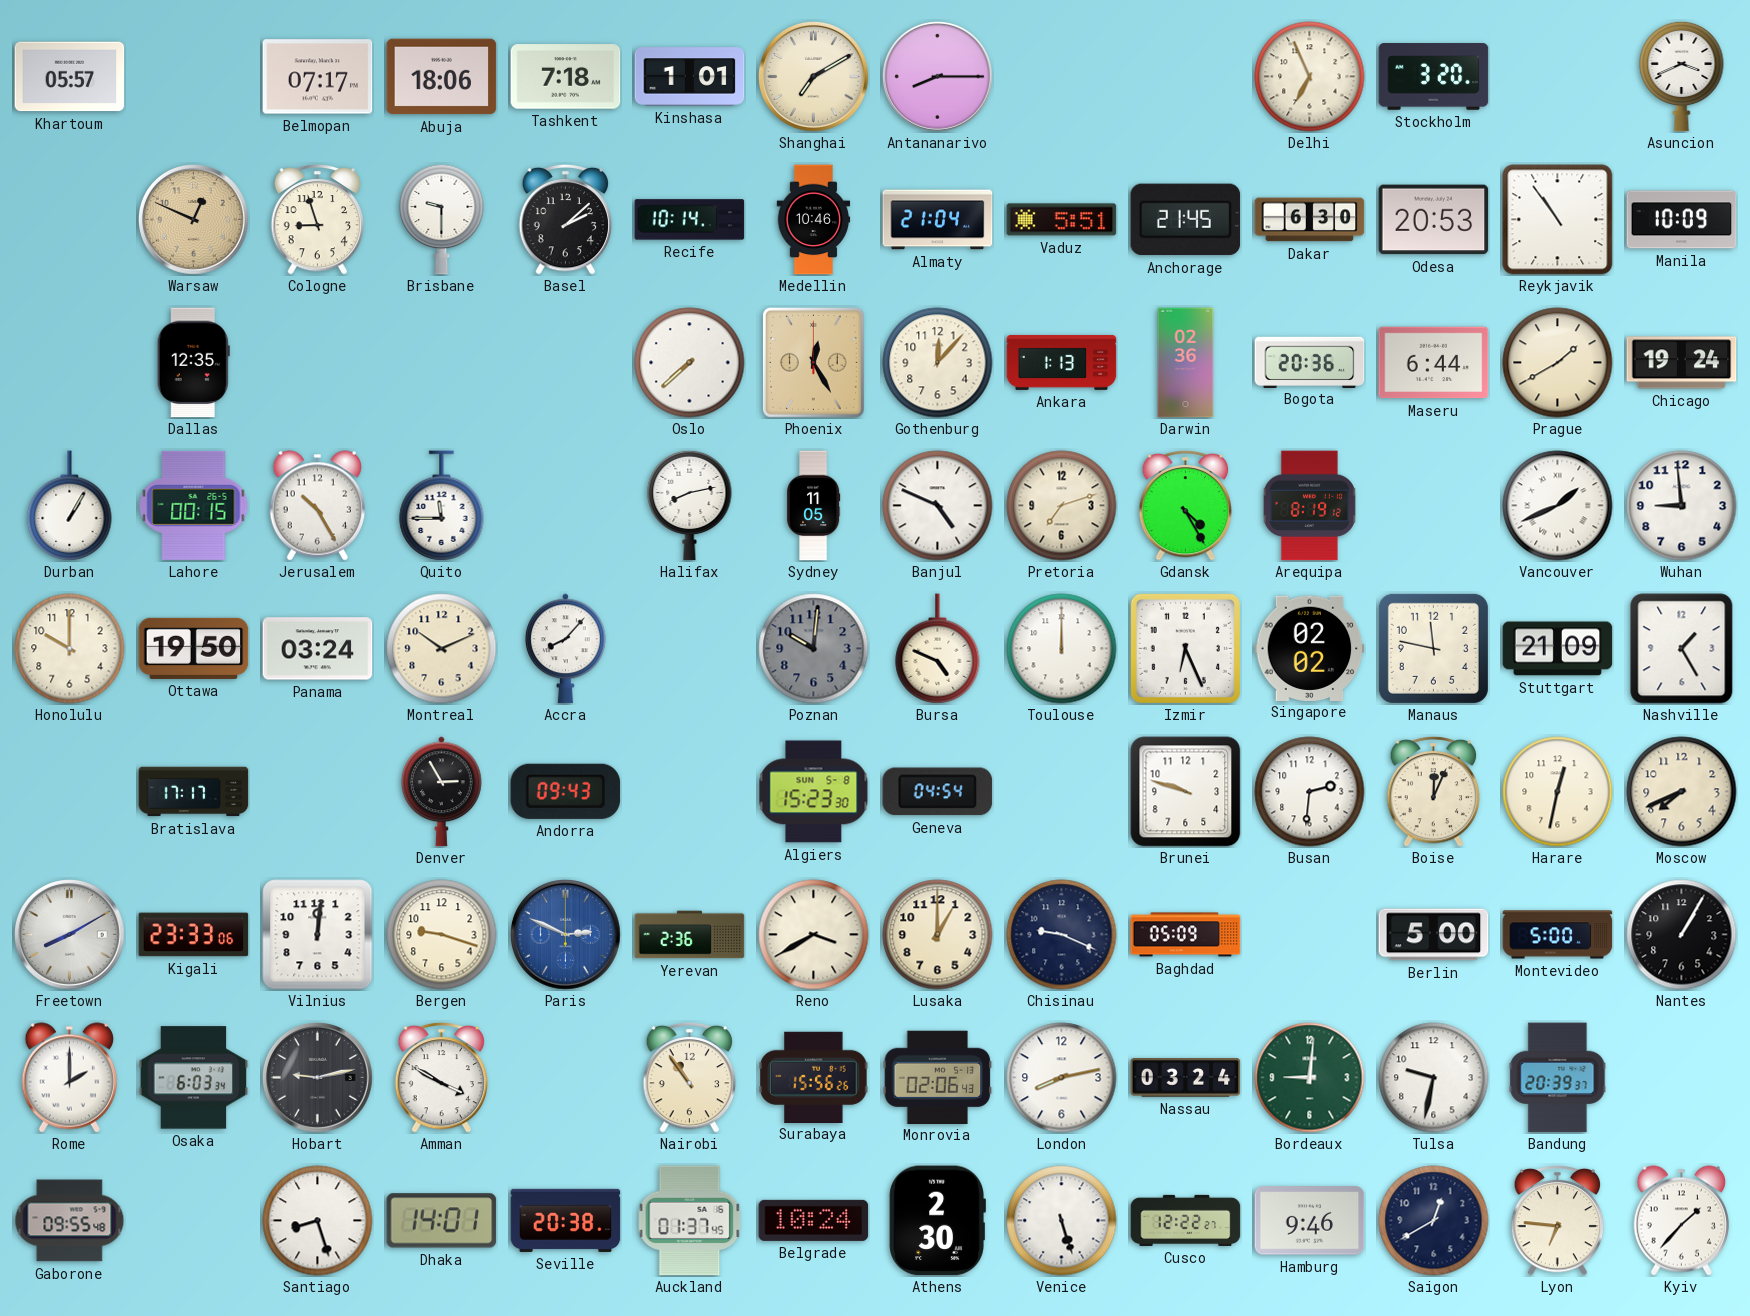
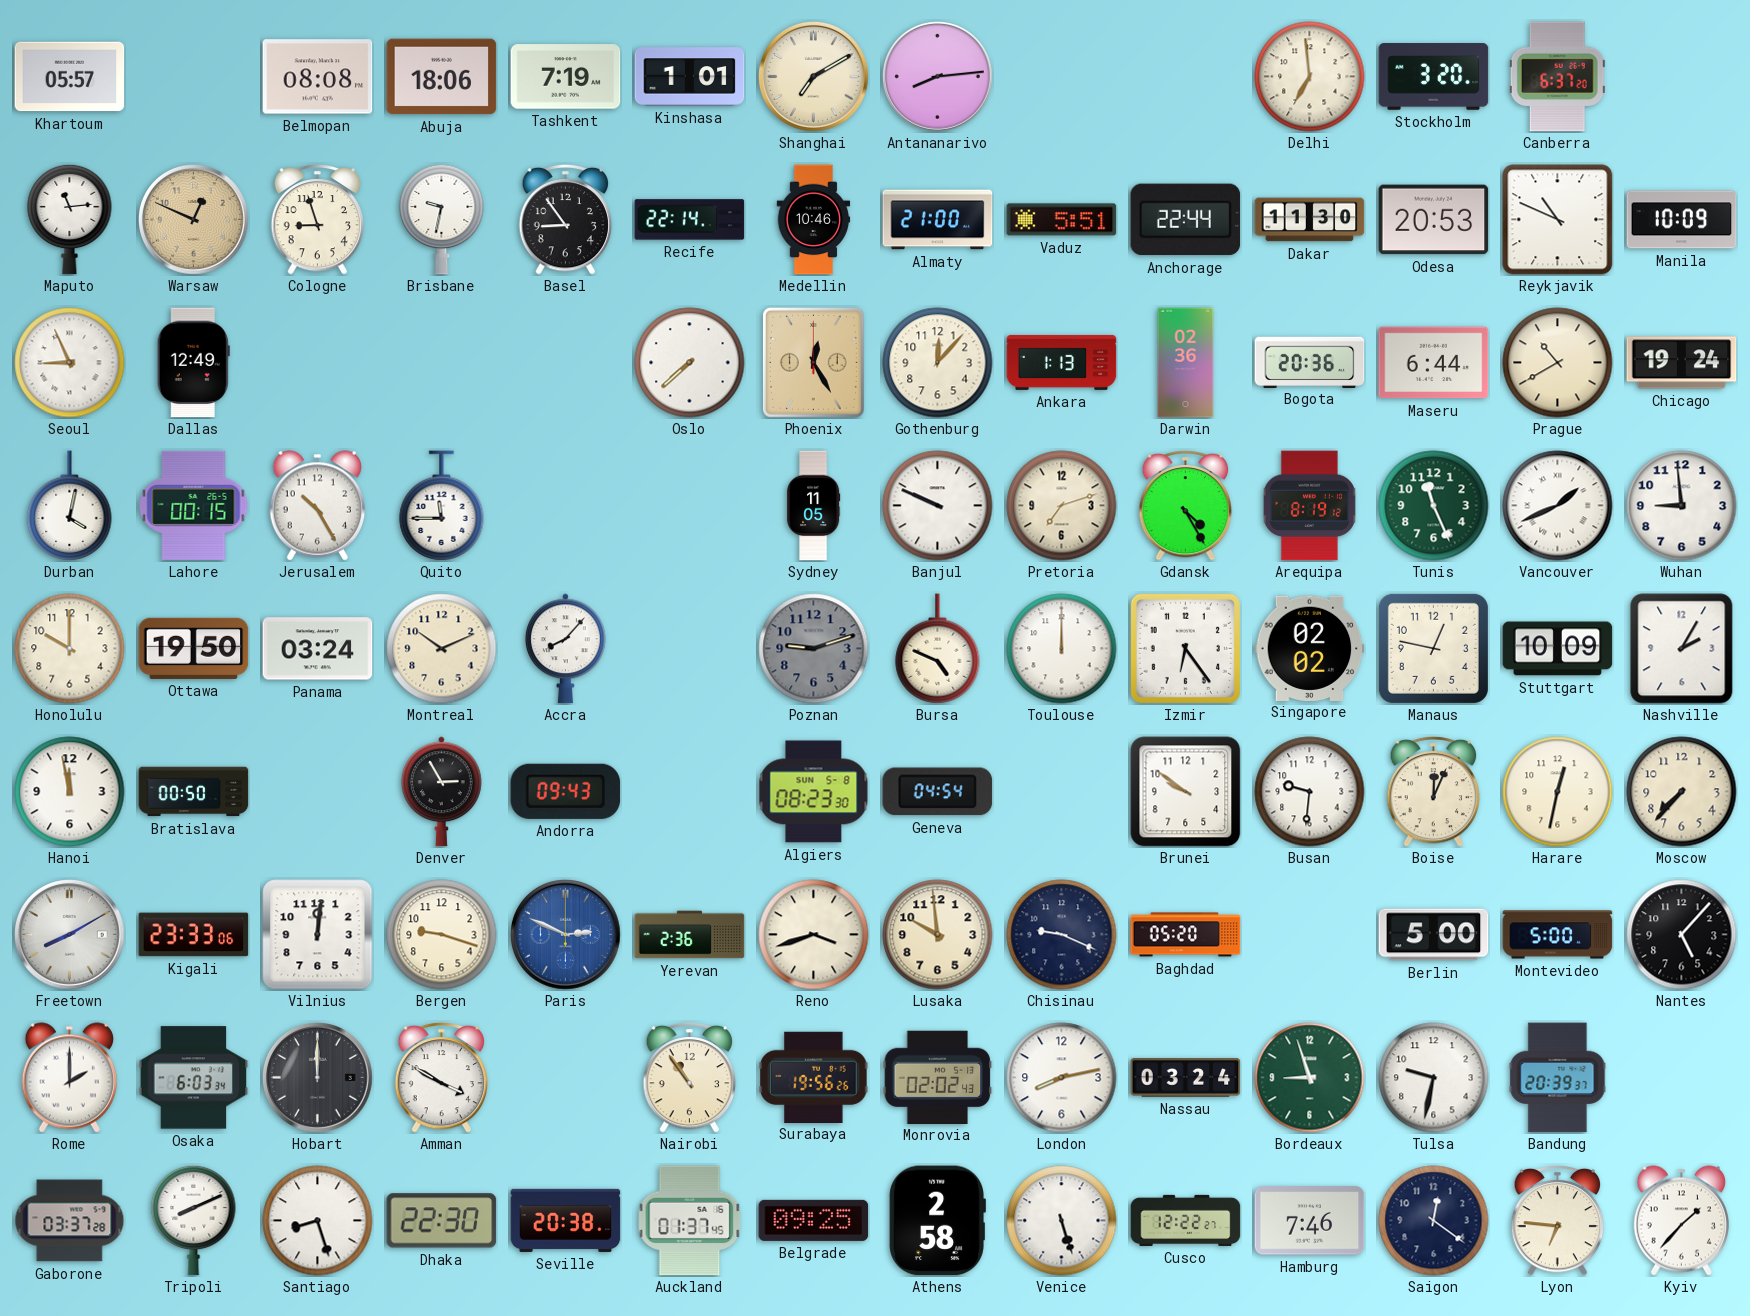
Belmopan: 07:17 -> 08:08 (318, 77)
Tashkent: 7:18 -> 7:19 (566, 77)
Antananarivo: 8:15 -> 8:14 (938, 77)
Delhi: 6:56 -> 6:59 (1310, 77)
Canberra: none -> 6:37 (1557, 77)
Asuncion: 3:41 -> none (1682, 76)
Maputo: none -> 11:14 (70, 219)
Brisbane: 9:30 -> 9:32 (442, 219)
Basel: 2:08 -> 8:54 (566, 219)
Recife: 10:14 -> 22:14 (690, 220)
Almaty: 21:04 -> 21:00 (938, 220)
Anchorage: 21:45 -> 22:44 (1186, 220)
Dakar: 6:30 -> 11:30 (1310, 220)
Reykjavik: 10:54 -> 10:49 (1558, 220)
Seoul: none -> 8:56 (70, 363)
Dallas: 12:35 -> 12:49 (193, 363)
Prague: 1:40 -> 10:40 (1558, 363)
Durban: 1:05 -> 4:02 (70, 506)
Halifax: 8:13 -> none (690, 505)
Banjul: 4:49 -> 9:49 (938, 506)
Tunis: none -> 11:26 (1434, 506)
Poznan: 10:01 -> 9:12 (814, 649)
Izmir: 6:26 -> 6:24 (1185, 648)
Manaus: 11:47 -> 12:47 (1433, 648)
Stuttgart: 21:09 -> 10:09 (1558, 649)
Nashville: 1:25 -> 2:05 (1682, 649)
Hanoi: none -> 11:58 (70, 792)
Bratislava: 17:17 -> 00:50 (194, 792)
Algiers: 15:23 -> 08:23 (814, 792)
Brunei: 9:48 -> 9:51 (1186, 792)
Busan: 2:31 -> 9:31 (1310, 792)
Moscow: 7:41 -> 7:37 (1682, 792)
Reno: 3:40 -> 3:42 (814, 935)
Lusaka: 1:00 -> 9:59 (938, 935)
Baghdad: 05:09 -> 05:20 (1186, 935)
Nantes: 1:05 -> 5:07 (1682, 935)
Hobart: 9:13 -> 12:00 (318, 1078)
Surabaya: 15:56 -> 19:56 (814, 1077)
Monrovia: 02:06 -> 02:02 (938, 1077)
Bordeaux: 9:01 -> 8:57 (1310, 1078)
Gaborone: 09:55 -> 03:37 (70, 1221)
Tripoli: none -> 8:11 (194, 1220)
Dhaka: 14:01 -> 22:30 (442, 1221)
Belgrade: 10:24 -> 09:25 (814, 1220)
Athens: 2:30 -> 2:58 (937, 1221)
Hamburg: 9:46 -> 7:46 (1310, 1221)
Saigon: 12:40 -> 12:21 (1434, 1221)
